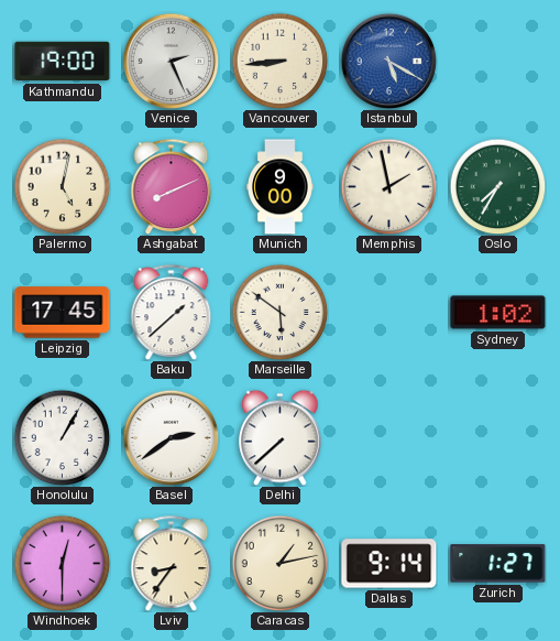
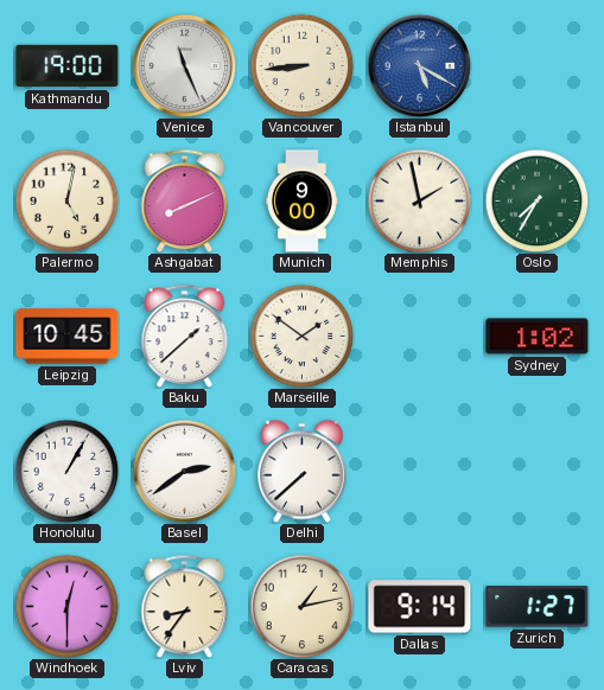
Venice: 2:26 -> 11:26 (184, 65)
Leipzig: 17:45 -> 10:45 (68, 337)
Marseille: 5:51 -> 1:51 (301, 336)
